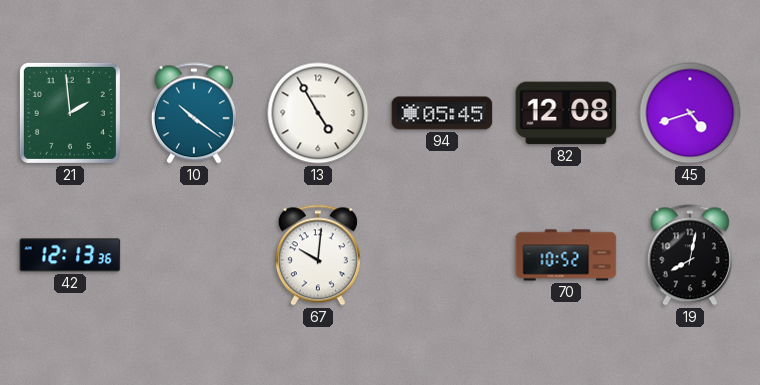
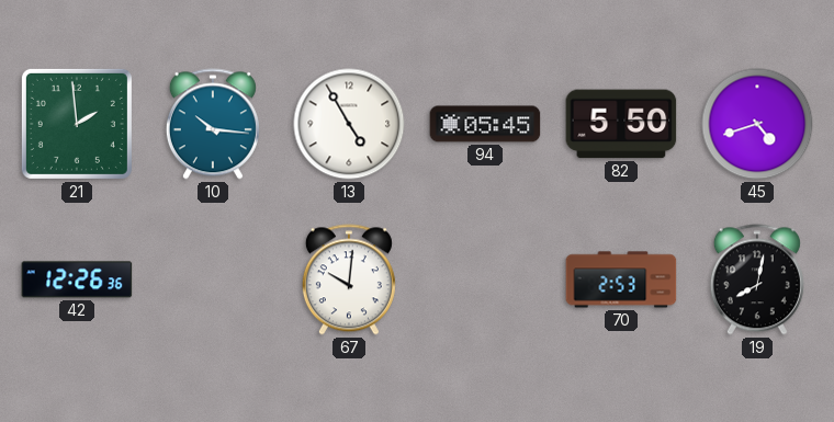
10: 10:21 -> 10:16 (213, 124)
82: 12:08 -> 5:50 (621, 124)
42: 12:13 -> 12:26 (77, 280)
70: 10:52 -> 2:53 (621, 280)
